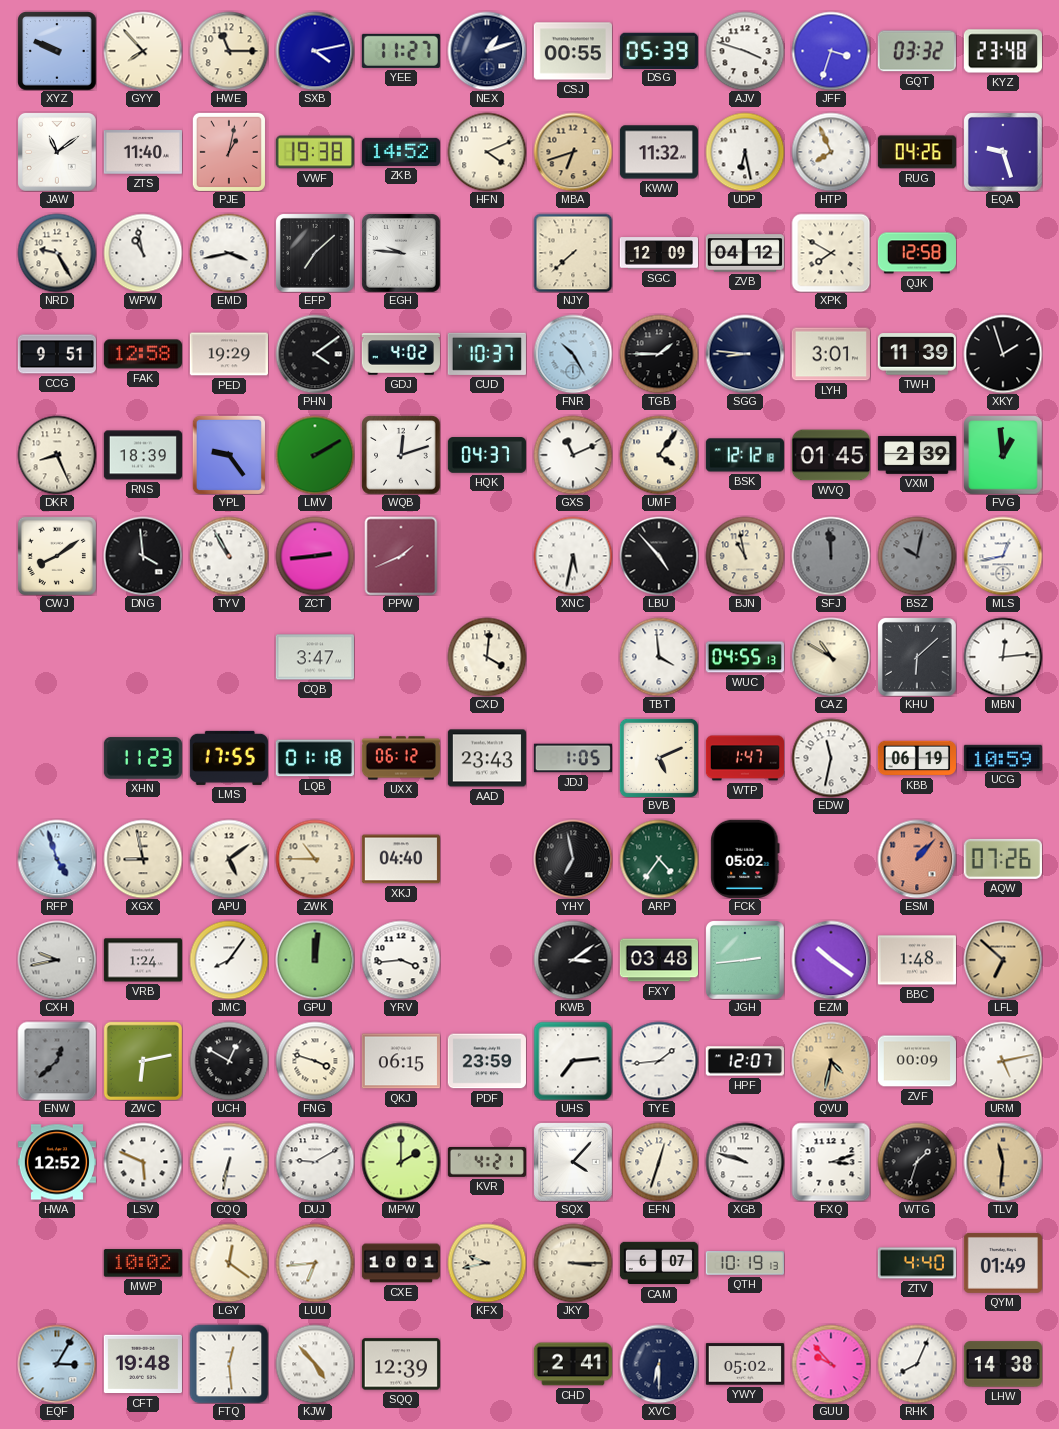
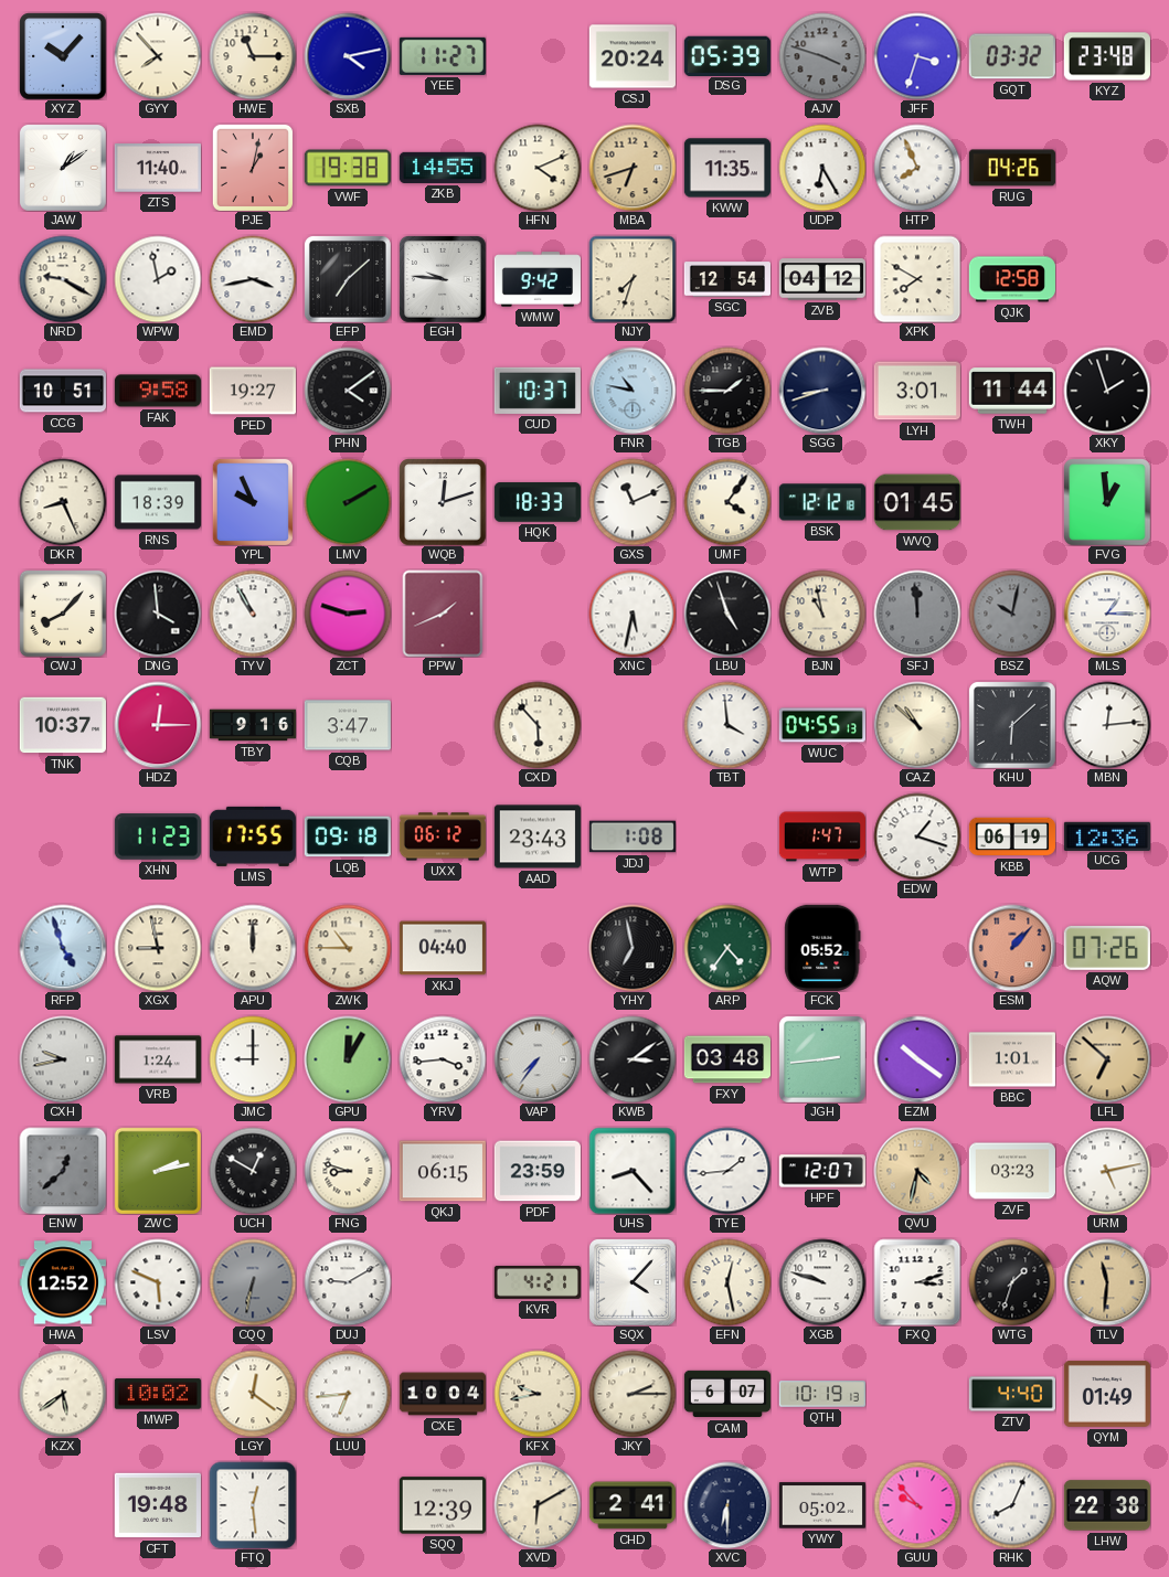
XYZ: 9:49 -> 10:07 (63, 56)
NEX: 1:12 -> none (487, 51)
CSJ: 00:55 -> 20:24 (633, 56)
AJV dial: white -> grey (822, 56)
JAW: 11:09 -> 1:09 (63, 168)
ZKB: 14:52 -> 14:55 (443, 168)
KWW: 11:32 -> 11:35 (727, 168)
UDP: 6:28 -> 6:25 (822, 168)
EQA: 9:27 -> none (1003, 152)
NRD: 9:25 -> 9:20 (63, 279)
WPW: 10:58 -> 1:58 (158, 279)
WMW: none -> 9:42 (536, 279)
NJY: 7:38 -> 7:33 (633, 279)
SGC: 12:09 -> 12:54 (726, 279)
CCG: 9:51 -> 10:51 (62, 391)
FAK: 12:58 -> 9:58 (158, 391)
PED: 19:29 -> 19:27 (253, 391)
GDJ: 4:02 -> none (401, 354)
FNR: 10:25 -> 10:47 (633, 391)
SGG: 8:46 -> 8:42 (822, 391)
TWH: 11:39 -> 11:44 (1012, 391)
YPL: 9:24 -> 9:56 (253, 502)
HQK: 04:37 -> 18:33 (538, 502)
VXM: 2:39 -> none (916, 456)
CWJ: 8:09 -> 8:07 (63, 614)
ZCT: 2:44 -> 2:48 (348, 614)
LBU: 4:53 -> 4:57 (727, 614)
MLS: 12:43 -> 1:15 (1107, 614)
TNK: none -> 10:37 (63, 725)
HDZ: none -> 12:15 (158, 725)
TBY: none -> 9:16 (252, 725)
CXD: 4:01 -> 5:53 (538, 725)
CAZ: 10:50 -> 10:52 (917, 725)
LQB: 01:18 -> 09:18 (348, 837)
JDJ: 1:05 -> 1:08 (633, 837)
BVB: 5:11 -> none (659, 758)
EDW: 11:32 -> 1:18 (917, 837)
UCG: 10:59 -> 12:36 (1107, 835)
APU: 5:09 -> 12:00 (253, 948)
FCK: 05:02 -> 05:52 (822, 948)
JMC: 8:06 -> 9:00 (253, 1059)
GPU: 12:01 -> 12:05 (348, 1059)
VAP: none -> 7:36 (538, 1059)
BBC: 1:48 -> 1:01 (1012, 1059)
ZWC: 6:13 -> 2:13 (158, 1171)
FNG: 3:48 -> 8:48 (348, 1171)
UHS: 7:14 -> 8:23 (633, 1171)
ZVF: 00:09 -> 03:23 (1012, 1171)
CQQ dial: white -> grey (253, 1282)
MPW: 2:00 -> none (401, 1162)
EFN: 12:33 -> 12:28 (727, 1282)
KZX: none -> 5:39 (63, 1394)
CXE: 10:01 -> 10:04 (442, 1394)
JKY: 3:15 -> 2:15 (633, 1394)
EQF: 3:05 -> none (57, 1364)
KJW: 4:53 -> none (315, 1364)
XVD: none -> 6:10 (538, 1505)
LHW: 14:38 -> 22:38 (1107, 1505)
